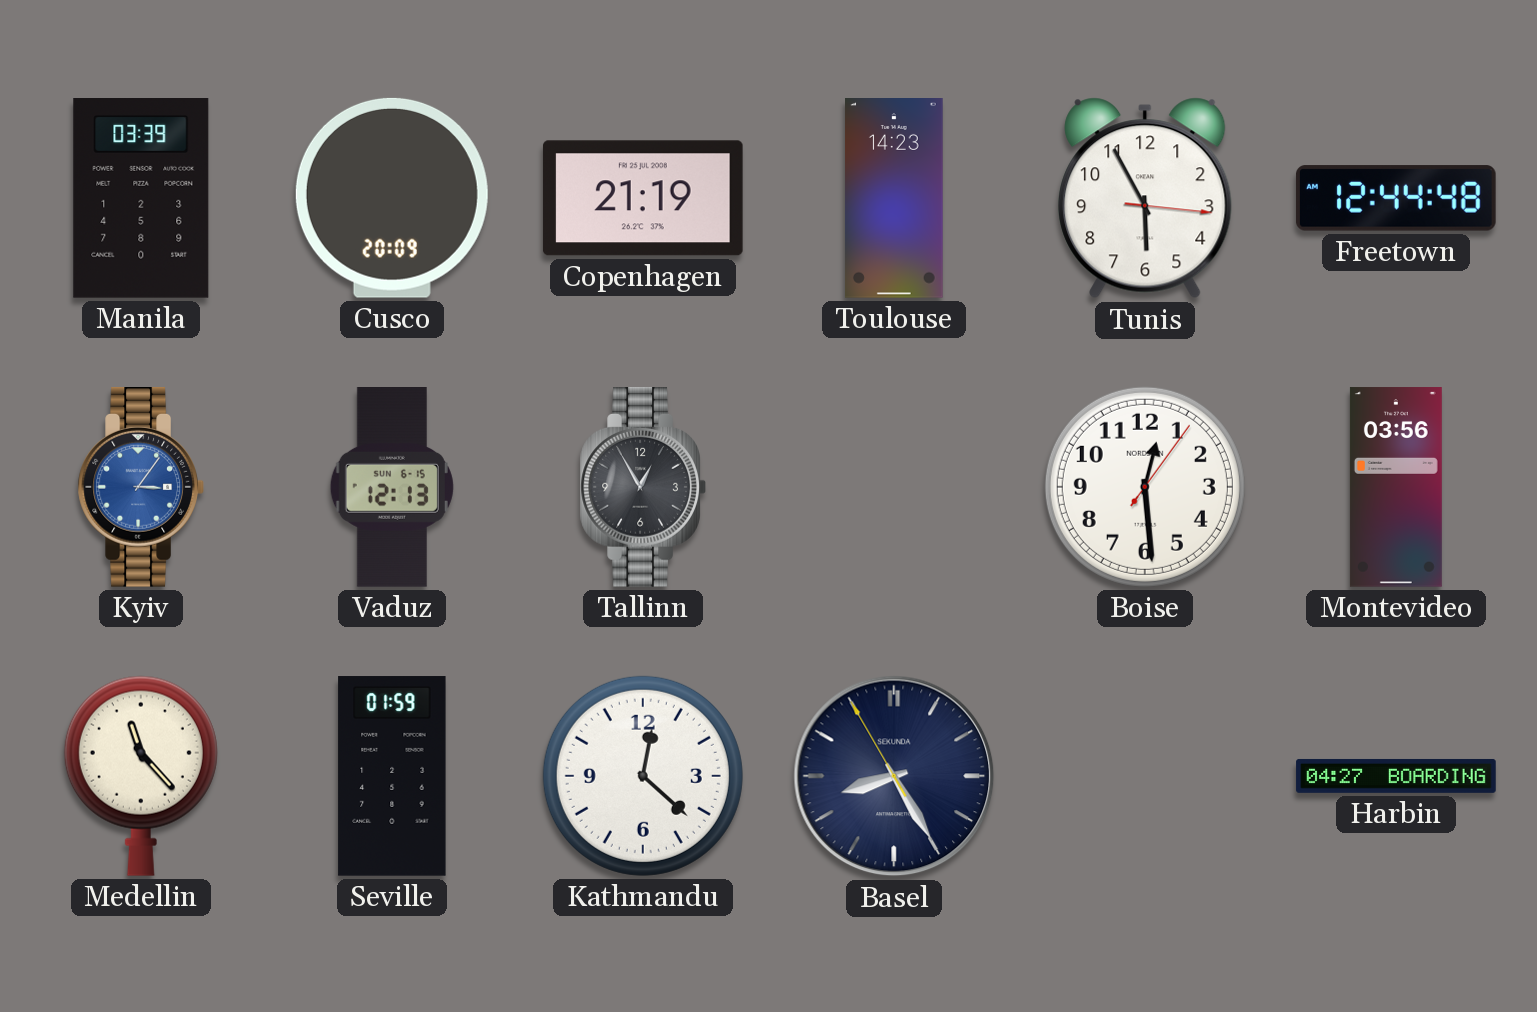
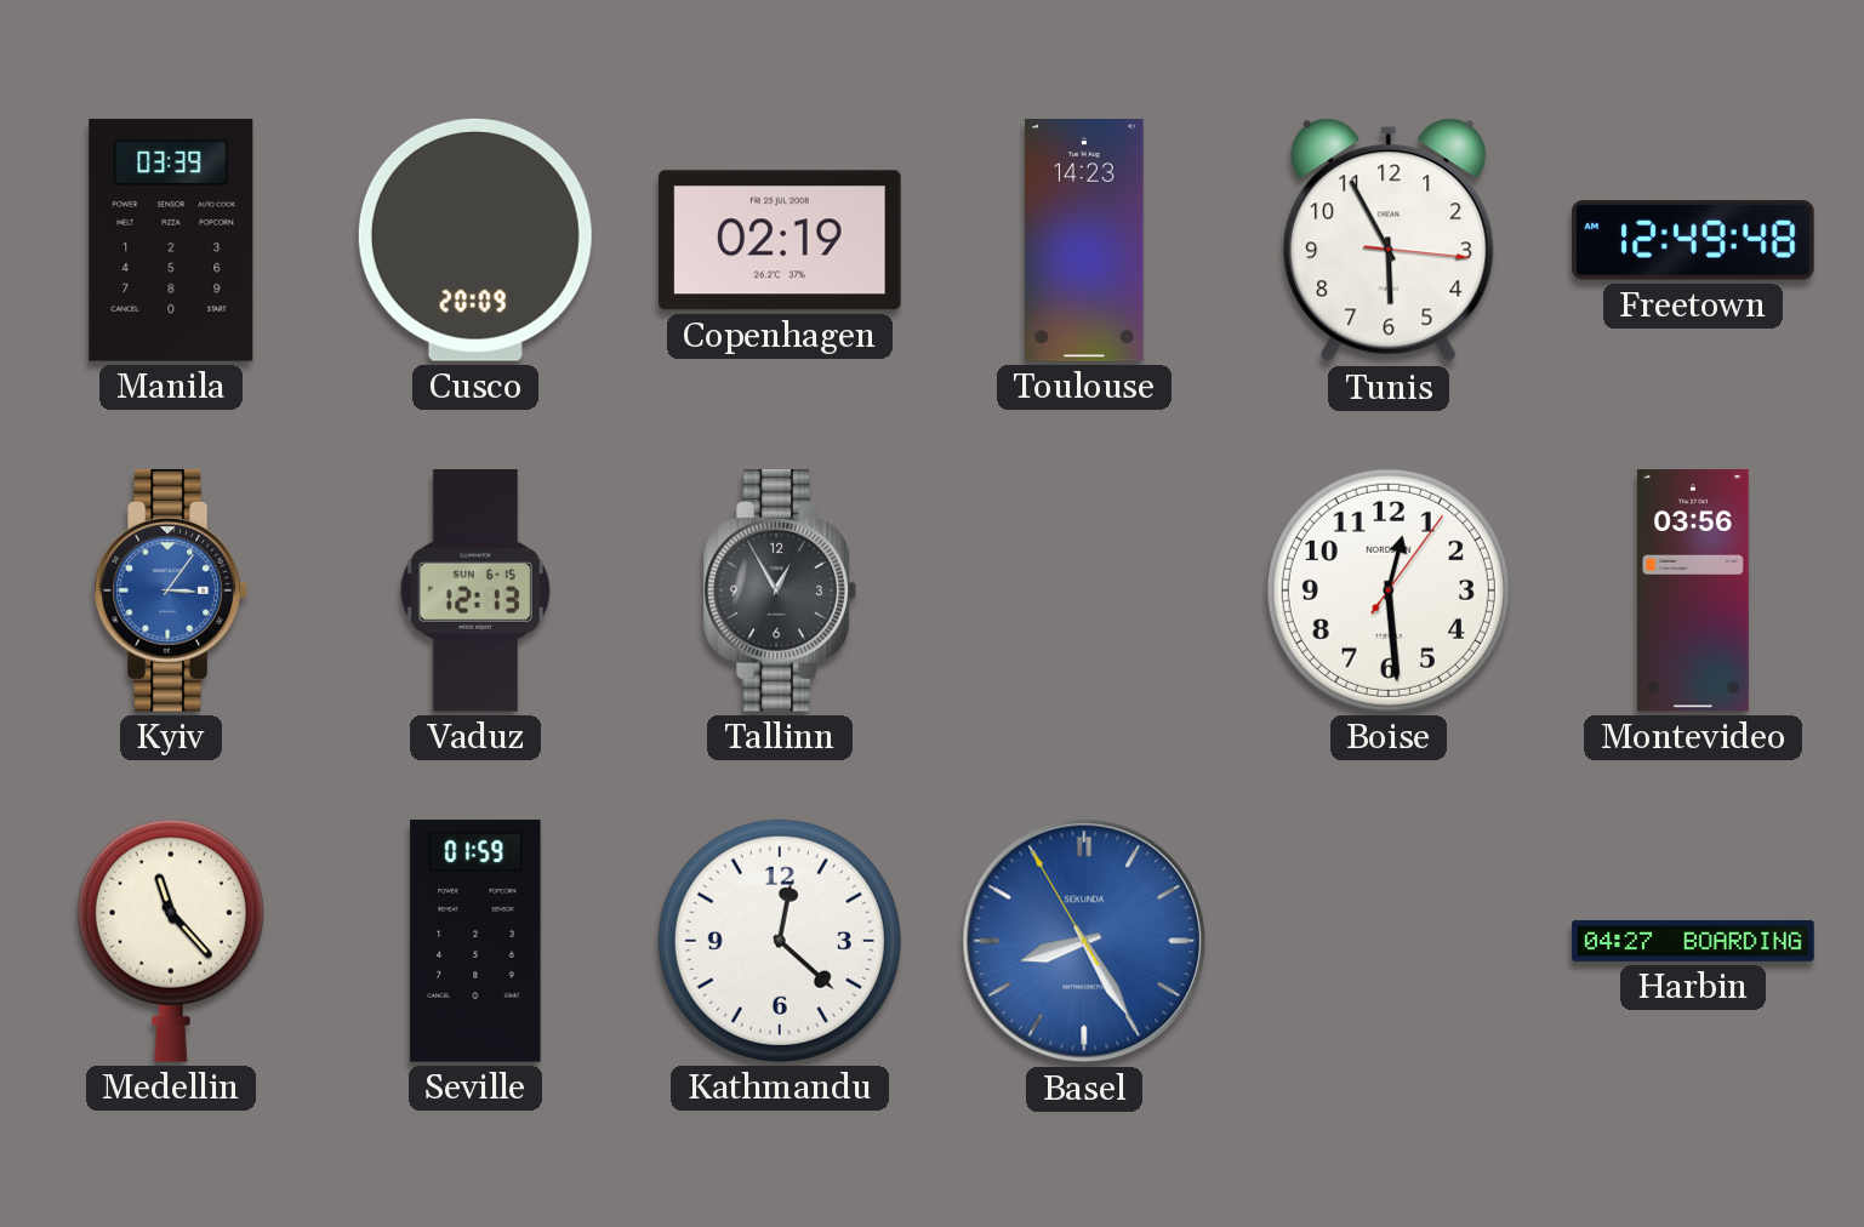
Copenhagen: 21:19 -> 02:19 (780, 240)
Freetown: 12:44 -> 12:49 (1694, 240)
Basel dial: navy -> blue (1084, 941)
